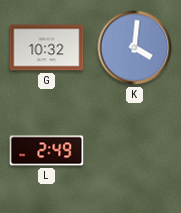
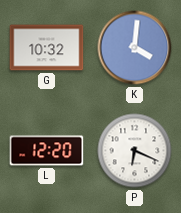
L: 2:49 -> 12:20 (47, 151)
P: none -> 6:19 (135, 151)
